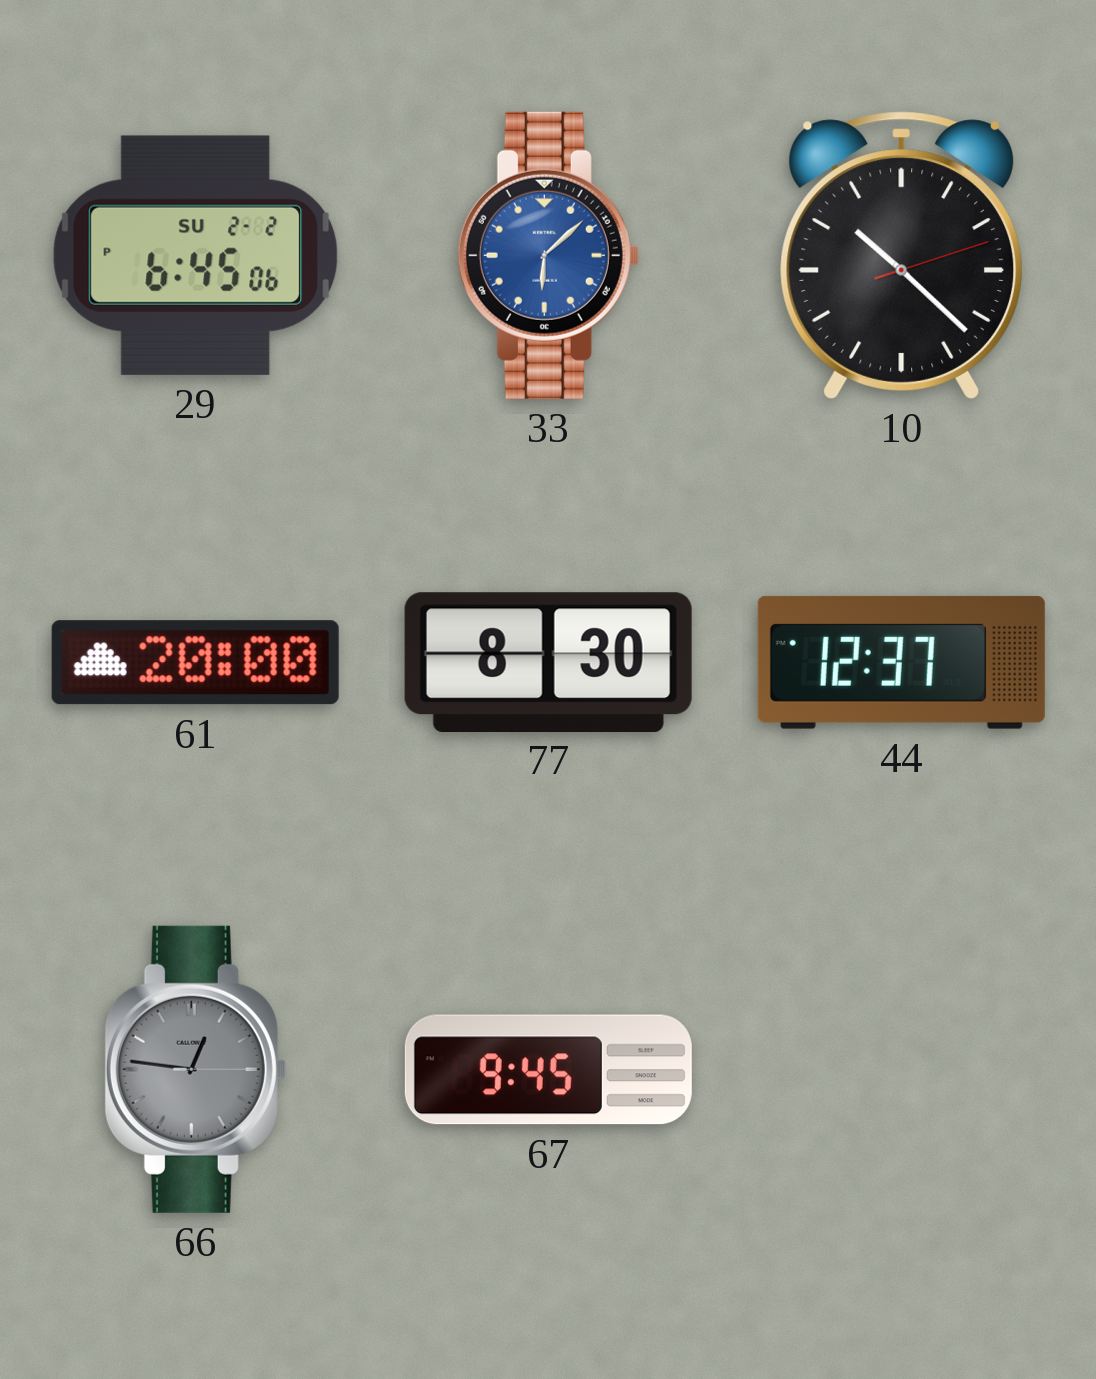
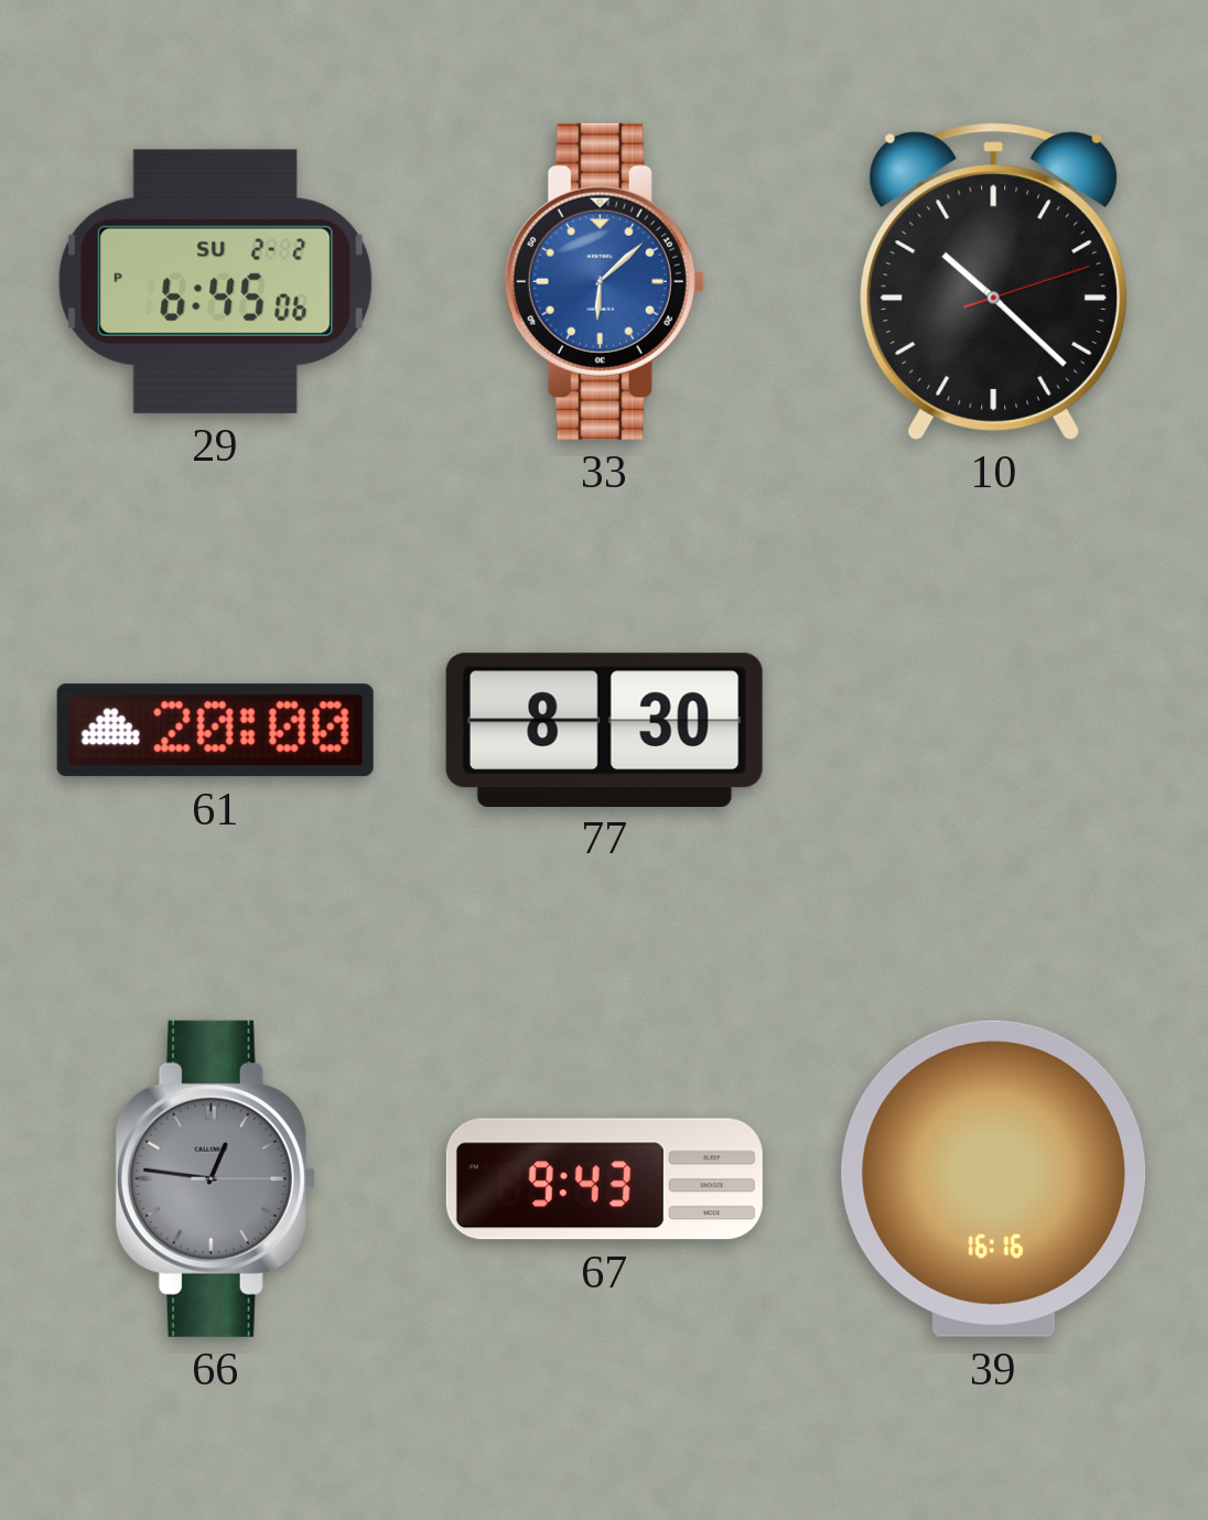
44: 12:37 -> none (901, 662)
67: 9:45 -> 9:43 (604, 1179)
39: none -> 16:16 (994, 1178)
